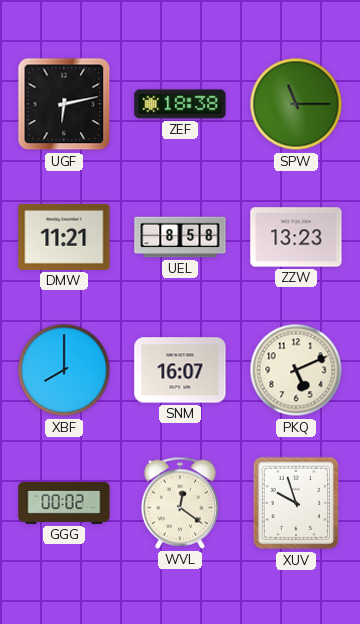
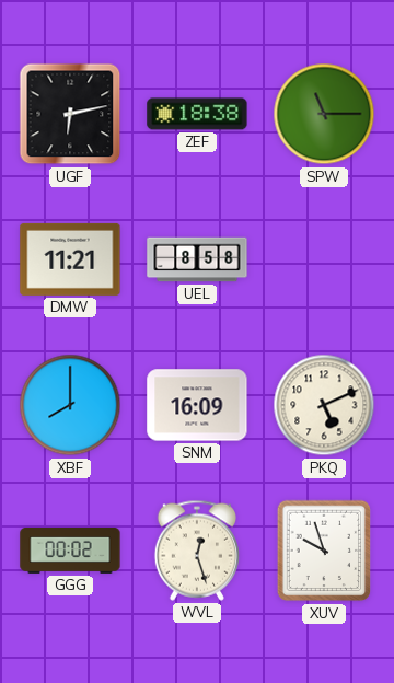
ZZW: 13:23 -> none (296, 237)
SNM: 16:07 -> 16:09 (197, 405)
WVL: 12:21 -> 12:27 (196, 551)
